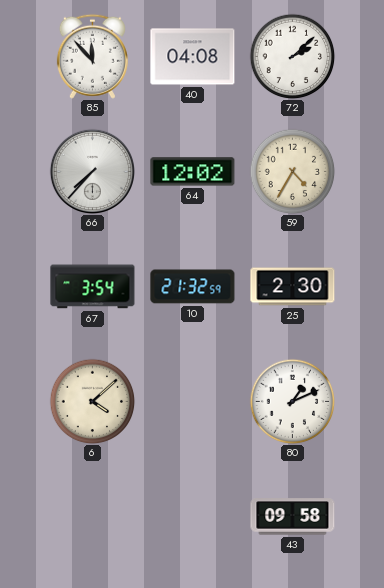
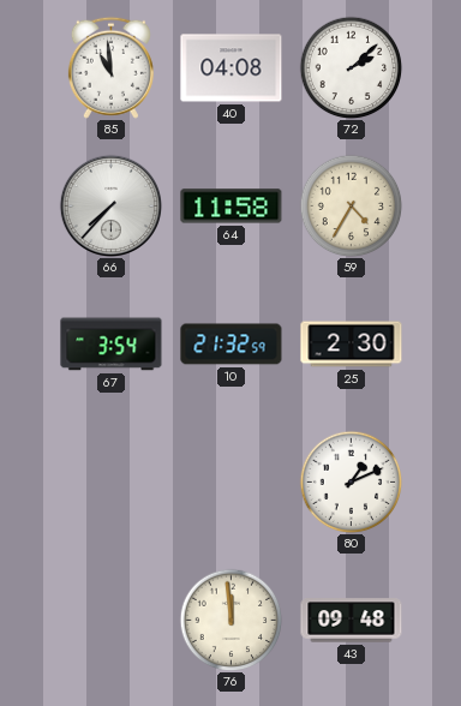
85: 11:53 -> 10:59 (110, 67)
64: 12:02 -> 11:58 (232, 207)
6: 4:08 -> none (92, 401)
76: none -> 11:59 (230, 620)
43: 09:58 -> 09:48 (352, 621)
